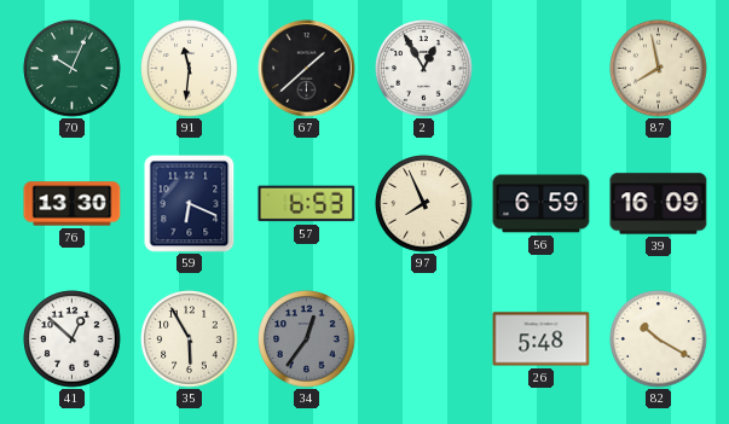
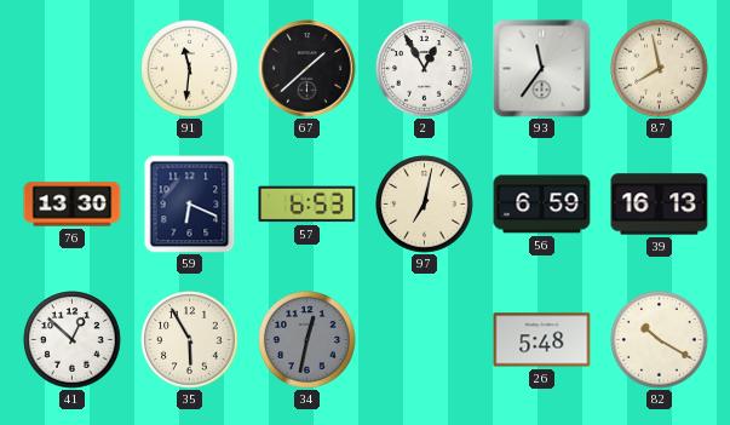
70: 10:04 -> none (73, 69)
93: none -> 11:36 (542, 69)
97: 7:56 -> 7:02 (425, 205)
39: 16:09 -> 16:13 (660, 205)
34: 12:36 -> 12:32 (307, 340)
